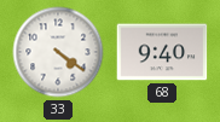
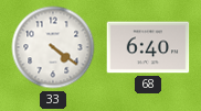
68: 9:40 -> 6:40 (148, 47)
